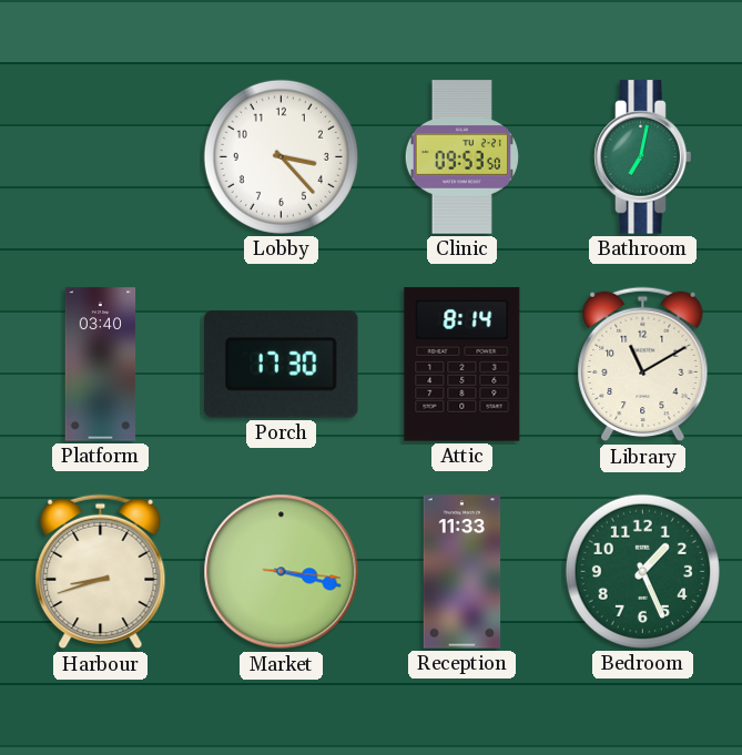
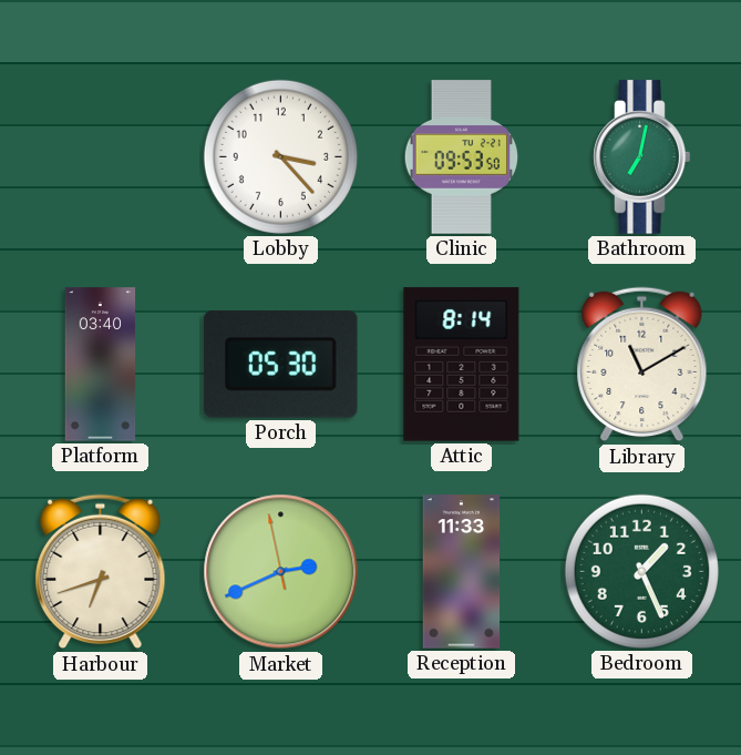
Porch: 17:30 -> 05:30 (281, 364)
Harbour: 8:42 -> 6:42 (101, 572)
Market: 3:17 -> 2:40 (281, 572)
